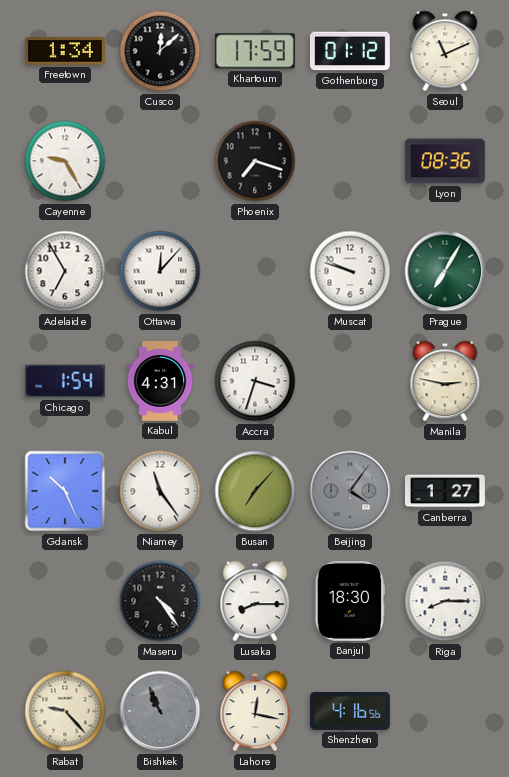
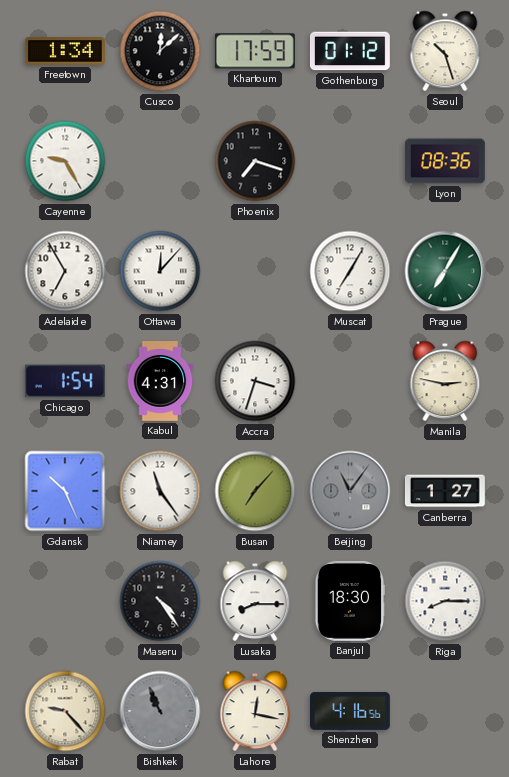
Seoul: 11:11 -> 10:27 (445, 51)
Muscat: 9:48 -> 7:05 (350, 271)
Beijing: 4:06 -> 11:06 (350, 491)
